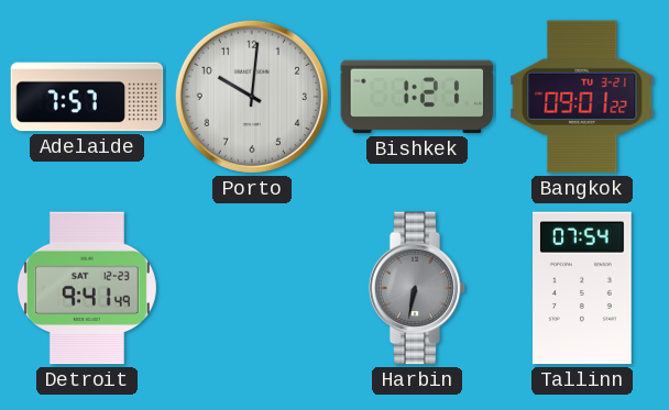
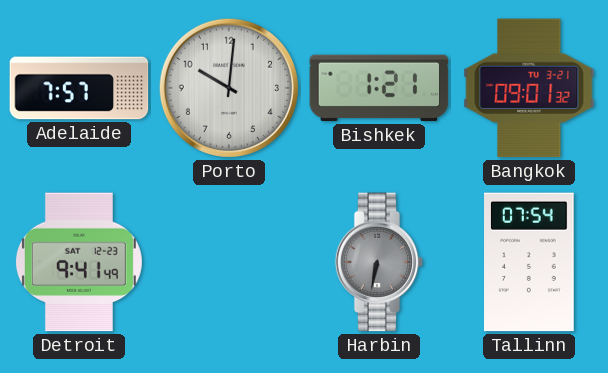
Bangkok: 09:01:22 -> 09:01:32 (529, 88)
